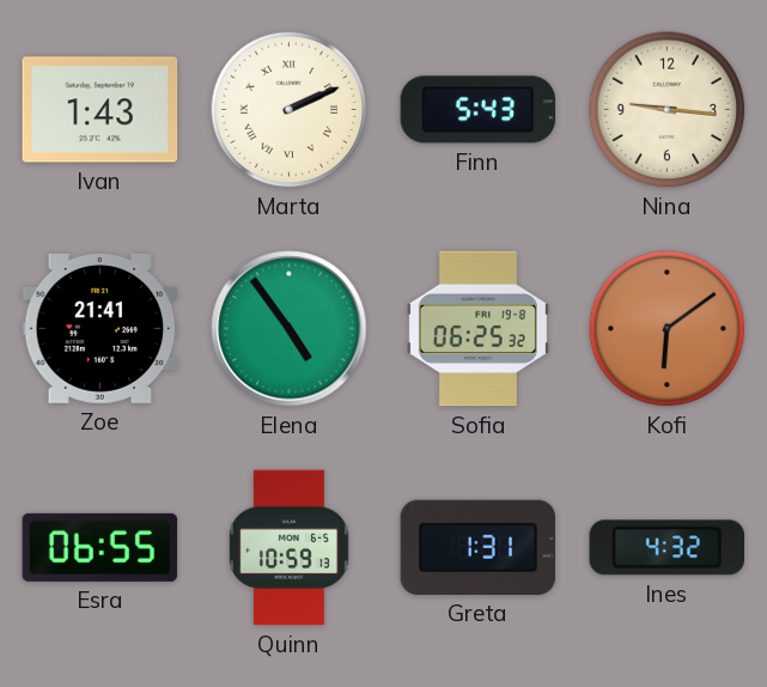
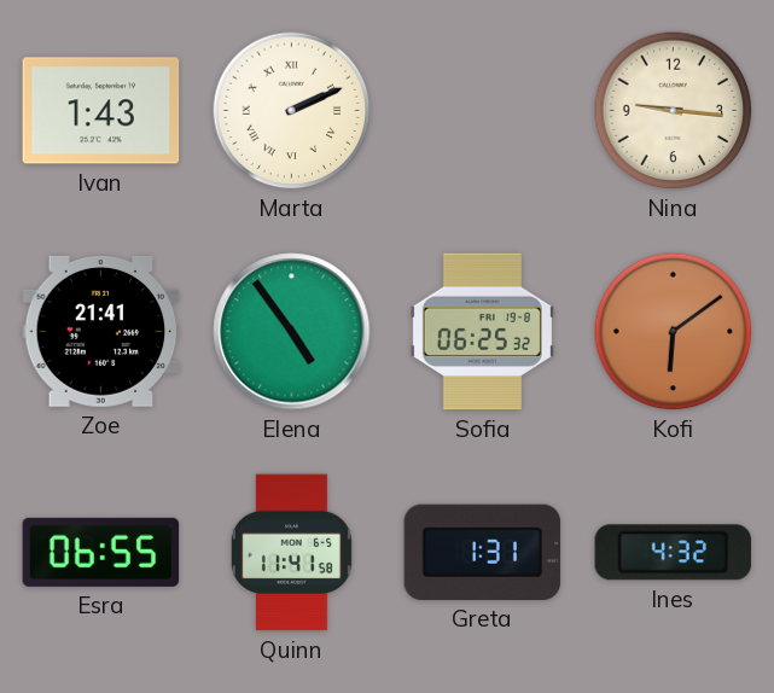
Finn: 5:43 -> none (479, 110)
Quinn: 10:59 -> 11:41 (291, 553)
